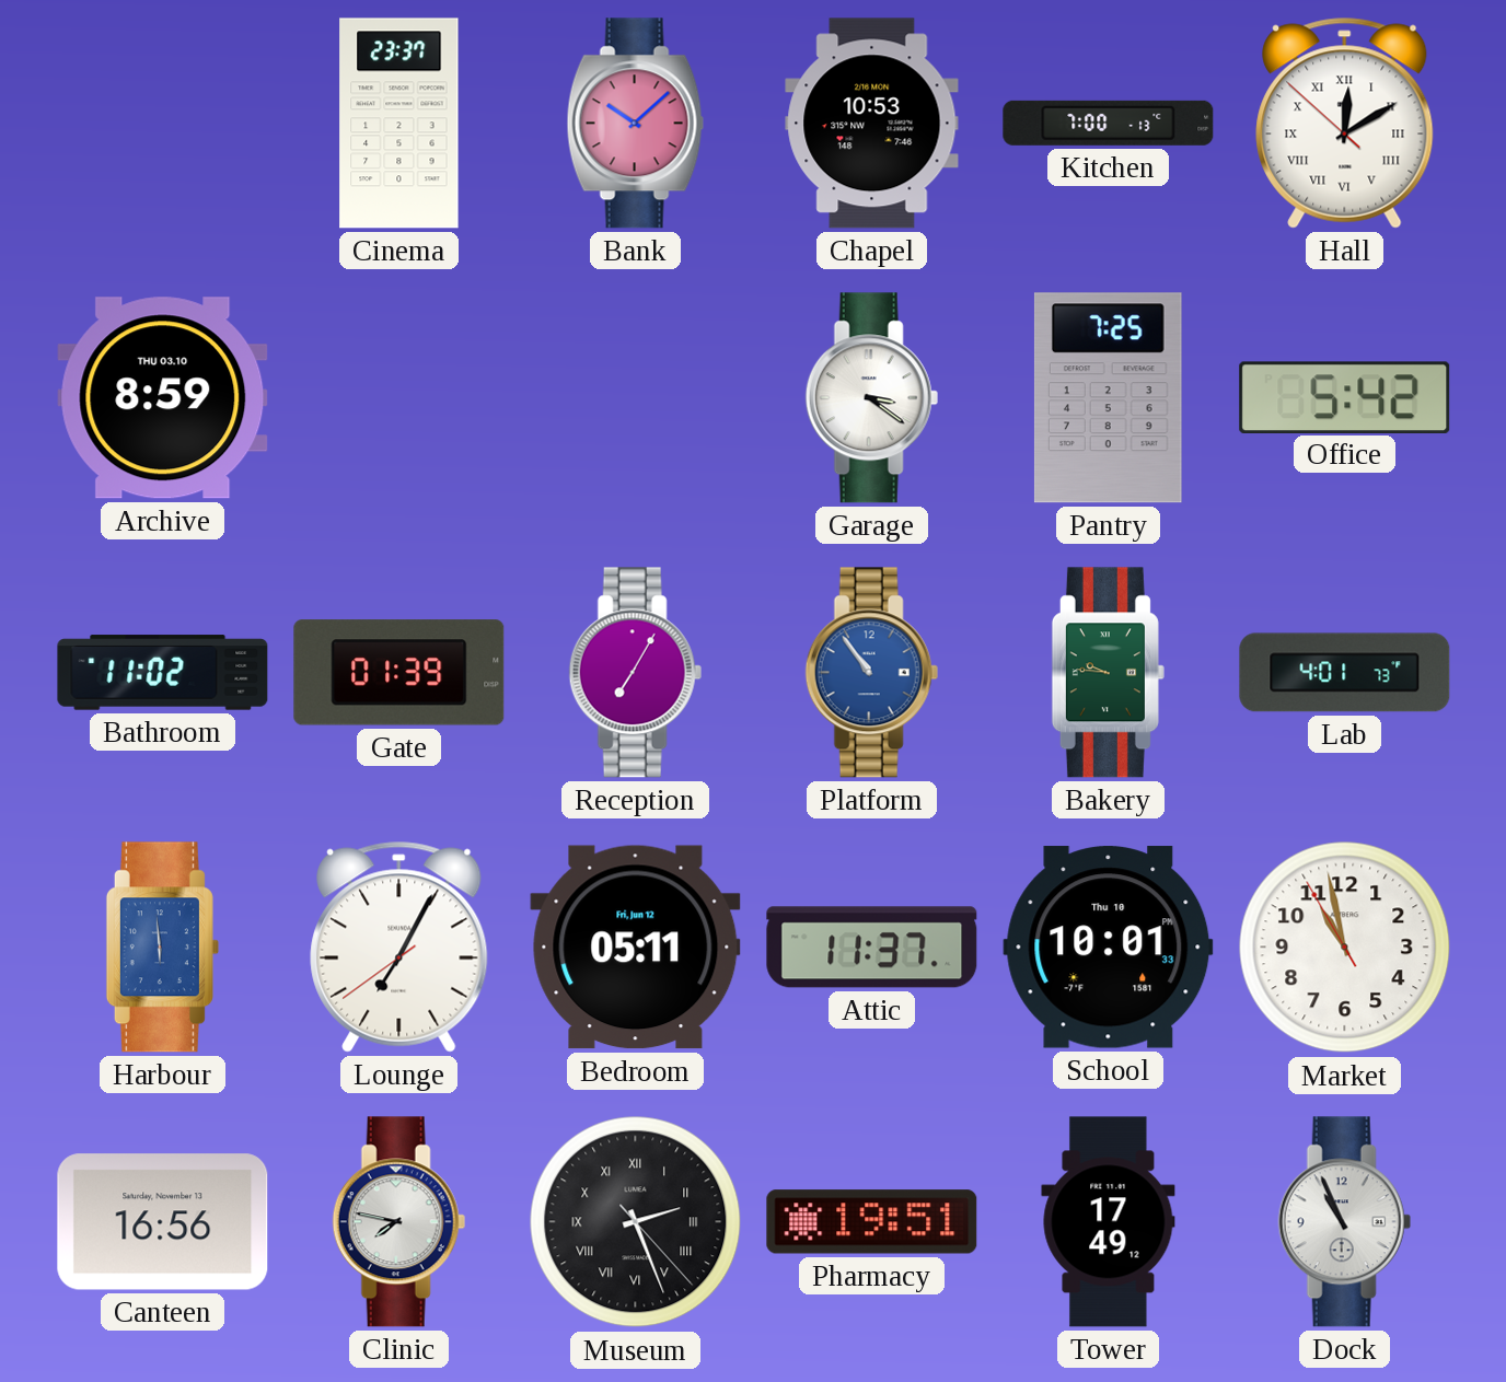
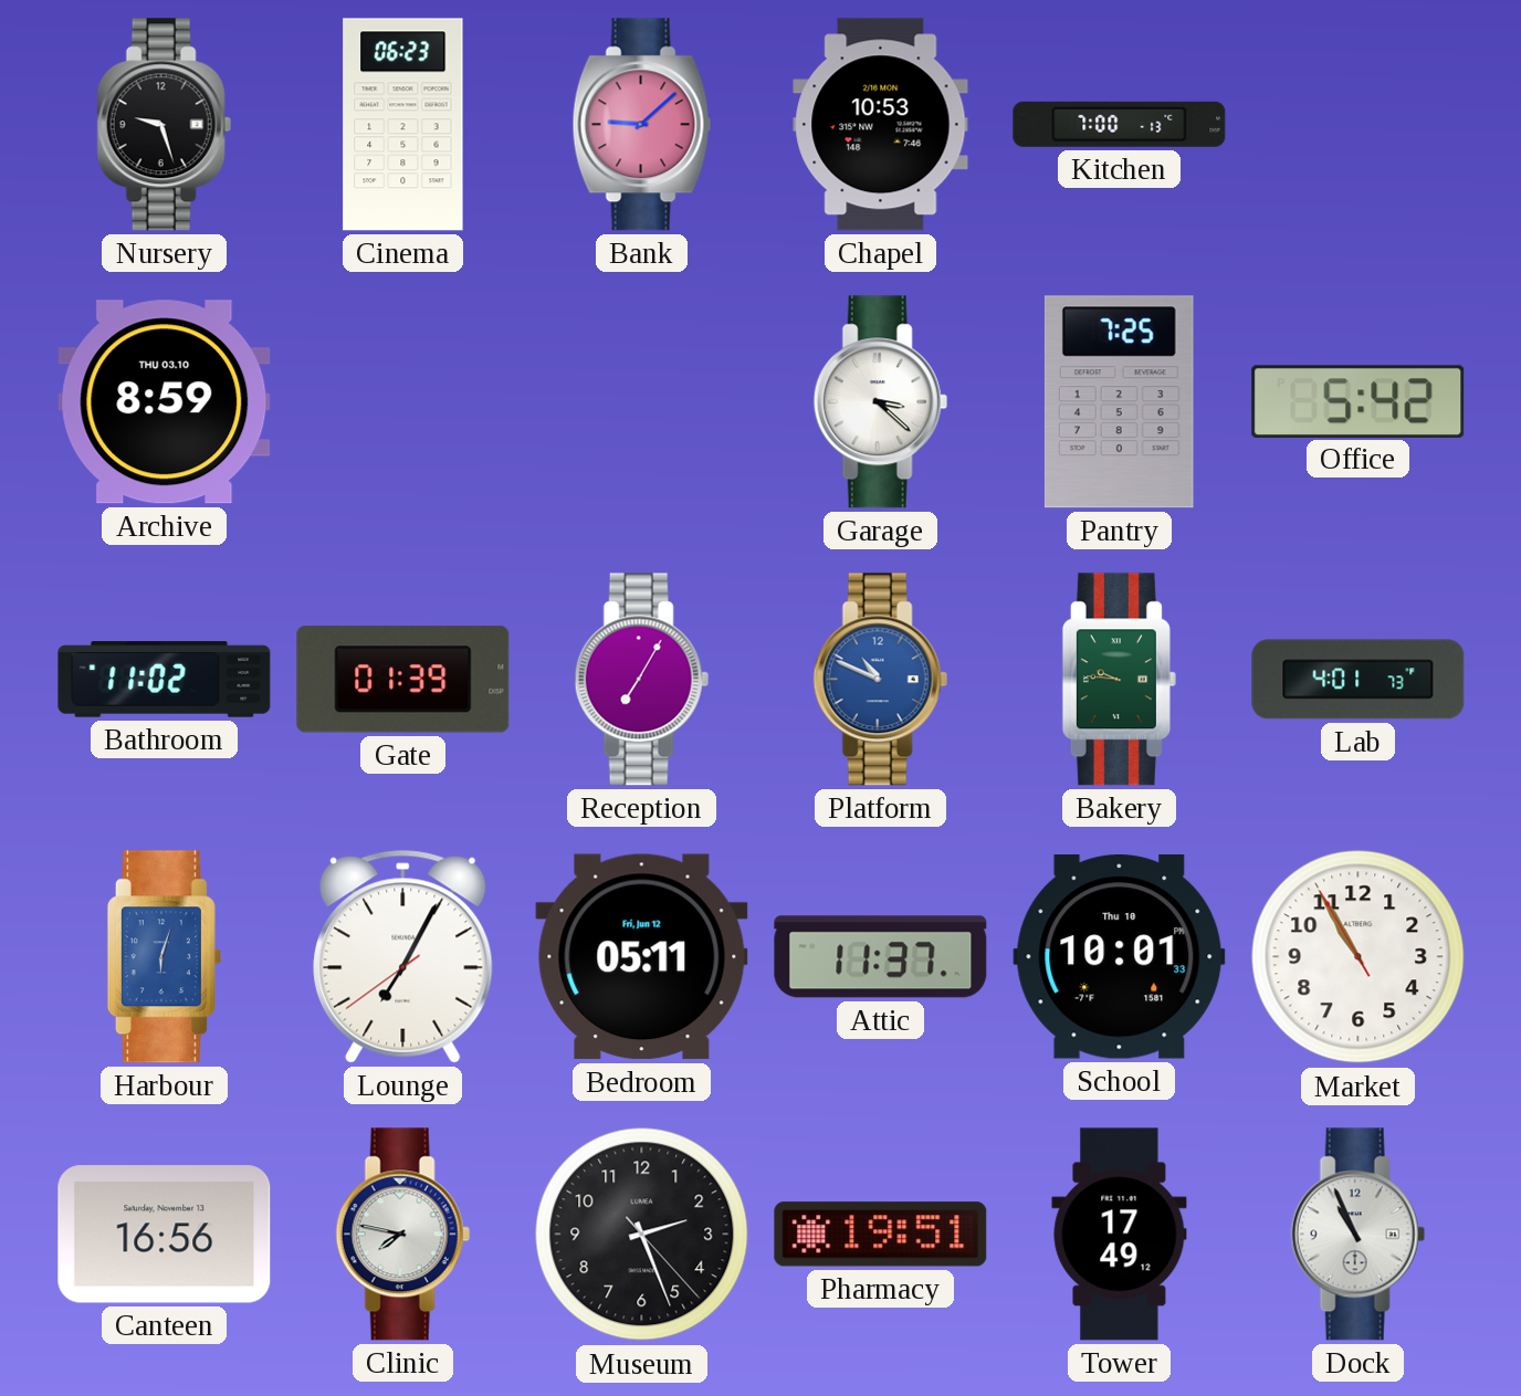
Nursery: none -> 9:27 (164, 125)
Cinema: 23:37 -> 06:23 (403, 125)
Bank: 10:08 -> 9:08 (641, 125)
Hall: 12:09 -> none (1345, 123)
Garage: 3:21 -> 3:22 (880, 402)
Platform: 10:54 -> 10:49 (880, 680)
Harbour: 5:59 -> 6:03 (164, 957)
Market: 10:57 -> 10:54 (1359, 957)
Museum numerals: Roman -> Arabic (642, 1235)
